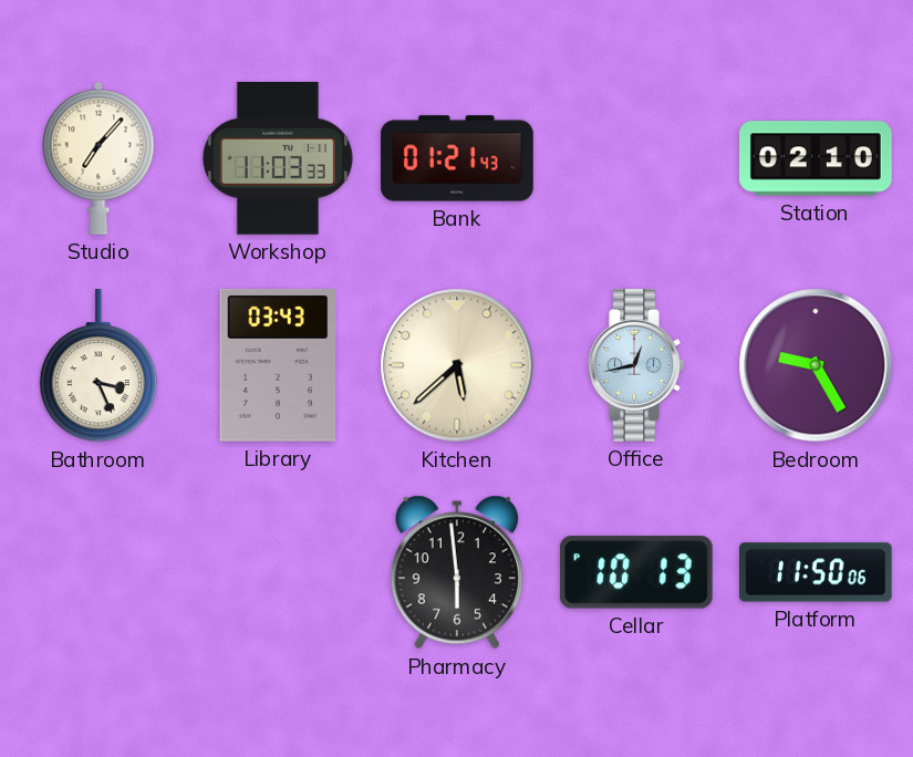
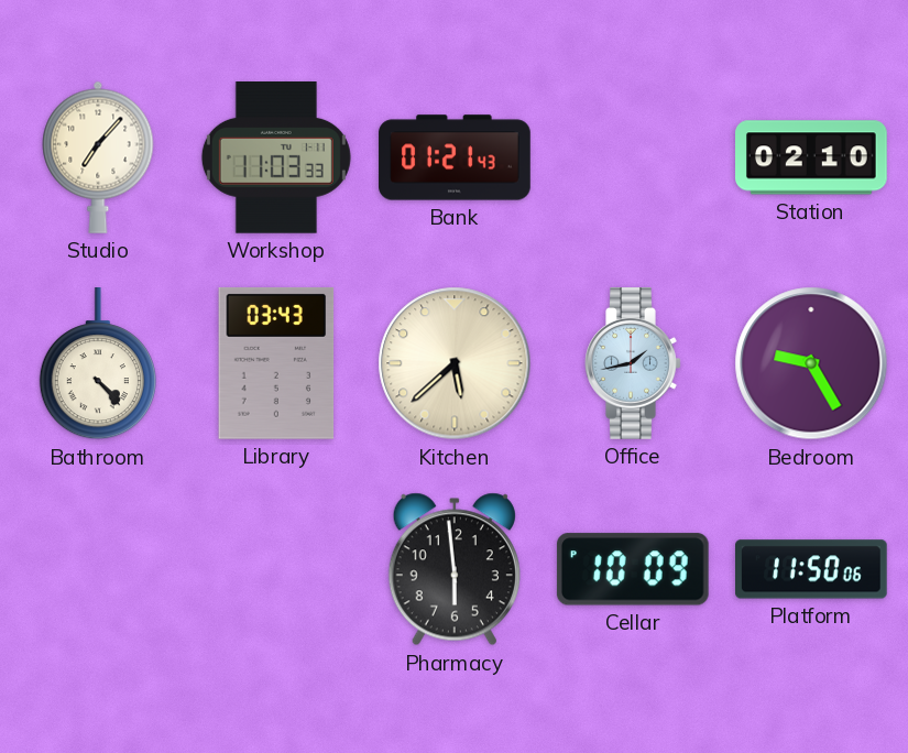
Bathroom: 3:26 -> 4:23 (98, 364)
Office: 12:43 -> 1:43 (633, 364)
Cellar: 10:13 -> 10:09 (633, 569)
